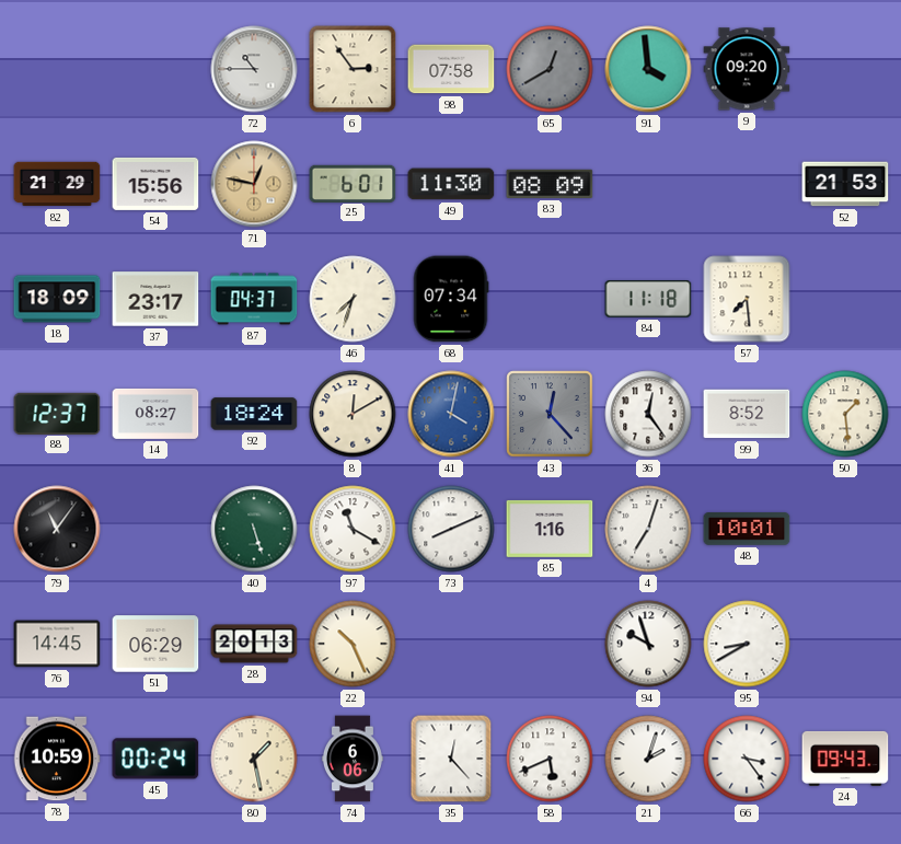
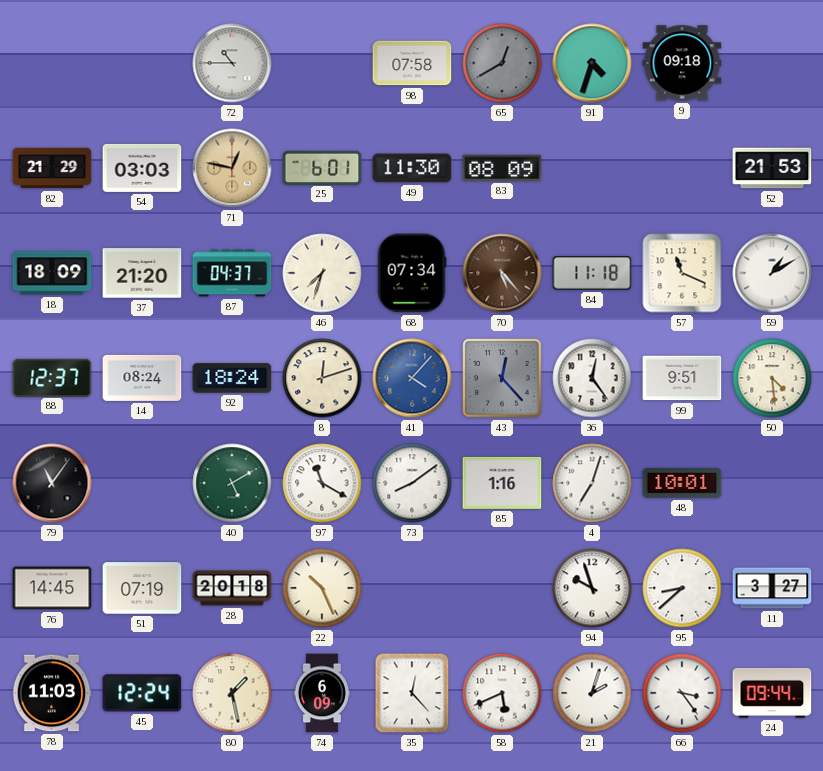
6: 2:54 -> none (353, 69)
91: 3:59 -> 4:33 (592, 63)
9: 09:20 -> 09:18 (682, 63)
54: 15:56 -> 03:03 (142, 168)
37: 23:17 -> 21:20 (142, 273)
70: none -> 5:23 (502, 273)
57: 7:29 -> 11:19 (682, 273)
59: none -> 1:10 (772, 273)
14: 08:27 -> 08:24 (142, 378)
8: 12:10 -> 12:12 (322, 378)
41: 4:02 -> 4:07 (412, 378)
99: 8:52 -> 9:51 (682, 378)
50: 1:29 -> 4:29 (772, 378)
40: 5:27 -> 5:10 (232, 483)
73: 8:11 -> 8:09 (412, 483)
51: 06:29 -> 07:19 (142, 588)
28: 20:13 -> 20:18 (232, 588)
95: 8:40 -> 8:38 (682, 588)
11: none -> 3:27 (772, 588)
78: 10:59 -> 11:03 (52, 693)
45: 00:24 -> 12:24 (142, 693)
74: 6:06 -> 6:09 (322, 693)
24: 09:43 -> 09:44 (772, 693)
